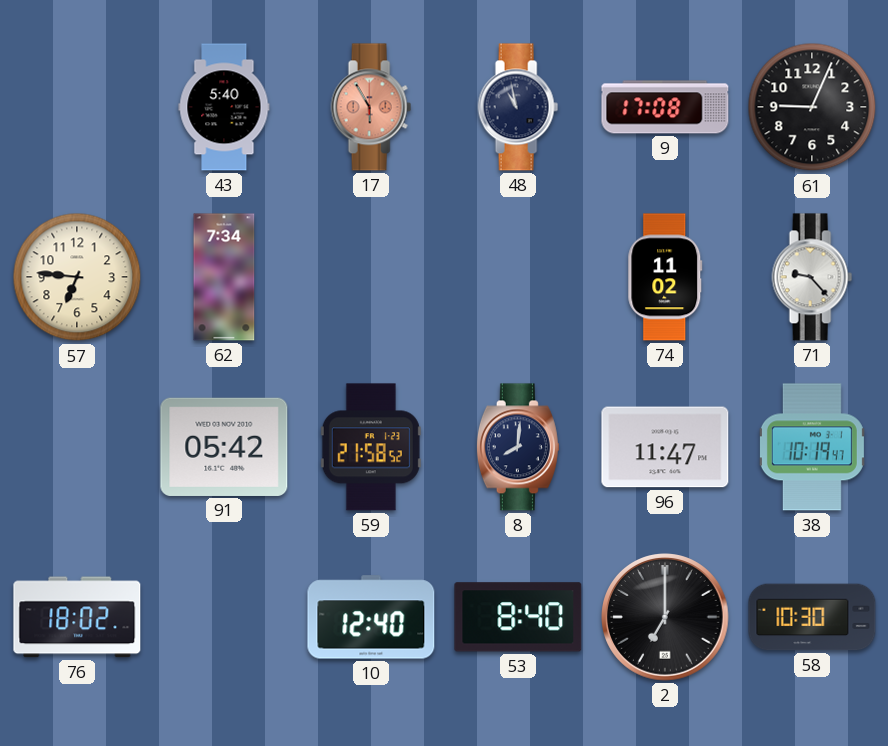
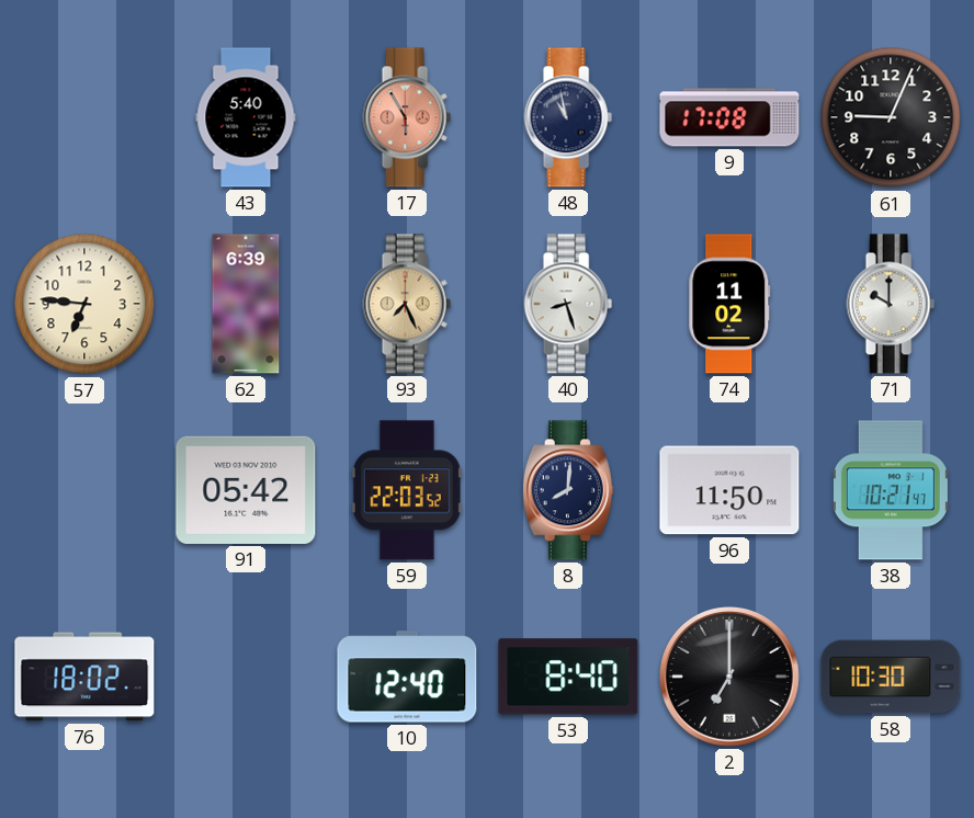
62: 7:34 -> 6:39 (246, 304)
93: none -> 7:26 (407, 304)
40: none -> 8:27 (568, 304)
71: 9:23 -> 10:00 (891, 304)
59: 21:58 -> 22:03 (407, 490)
96: 11:47 -> 11:50 (729, 490)
38: 10:19 -> 10:21 (891, 490)
